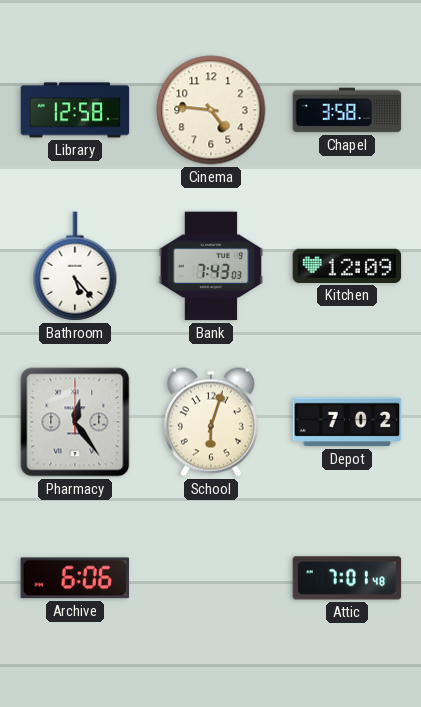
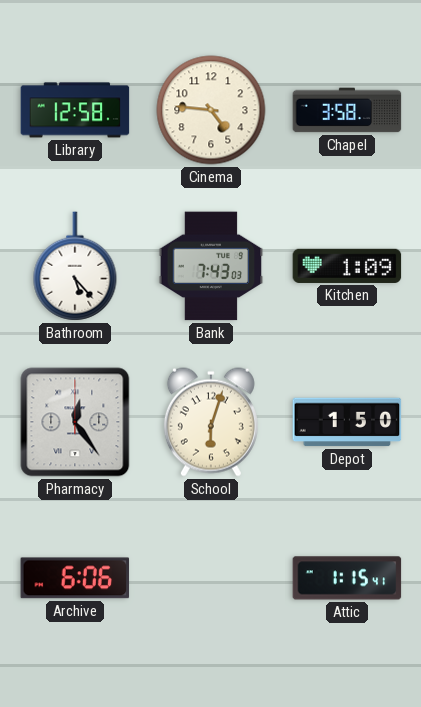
Kitchen: 12:09 -> 1:09 (347, 266)
Depot: 7:02 -> 1:50 (347, 422)
Attic: 7:01 -> 1:15 (347, 578)
